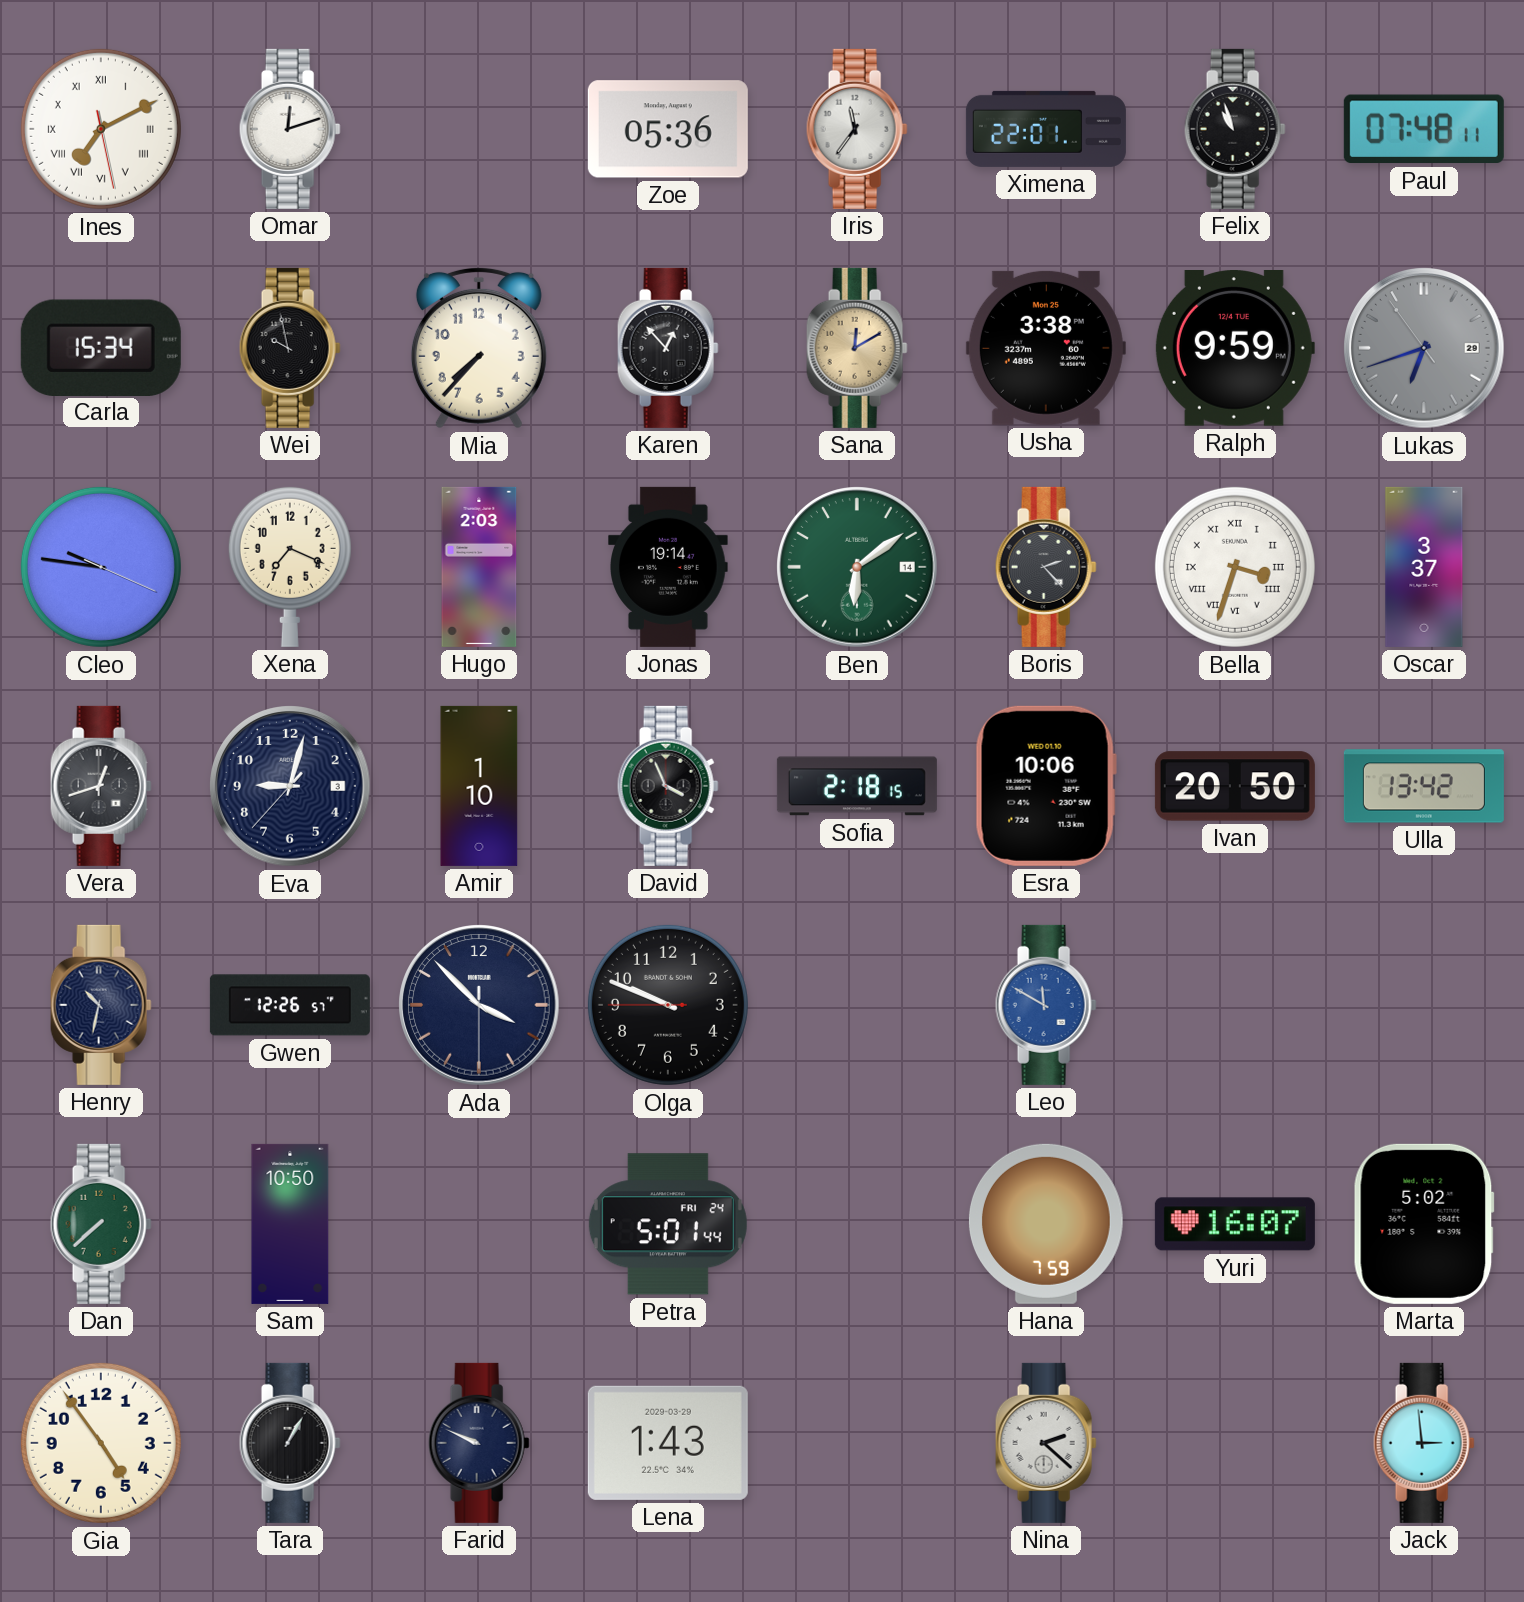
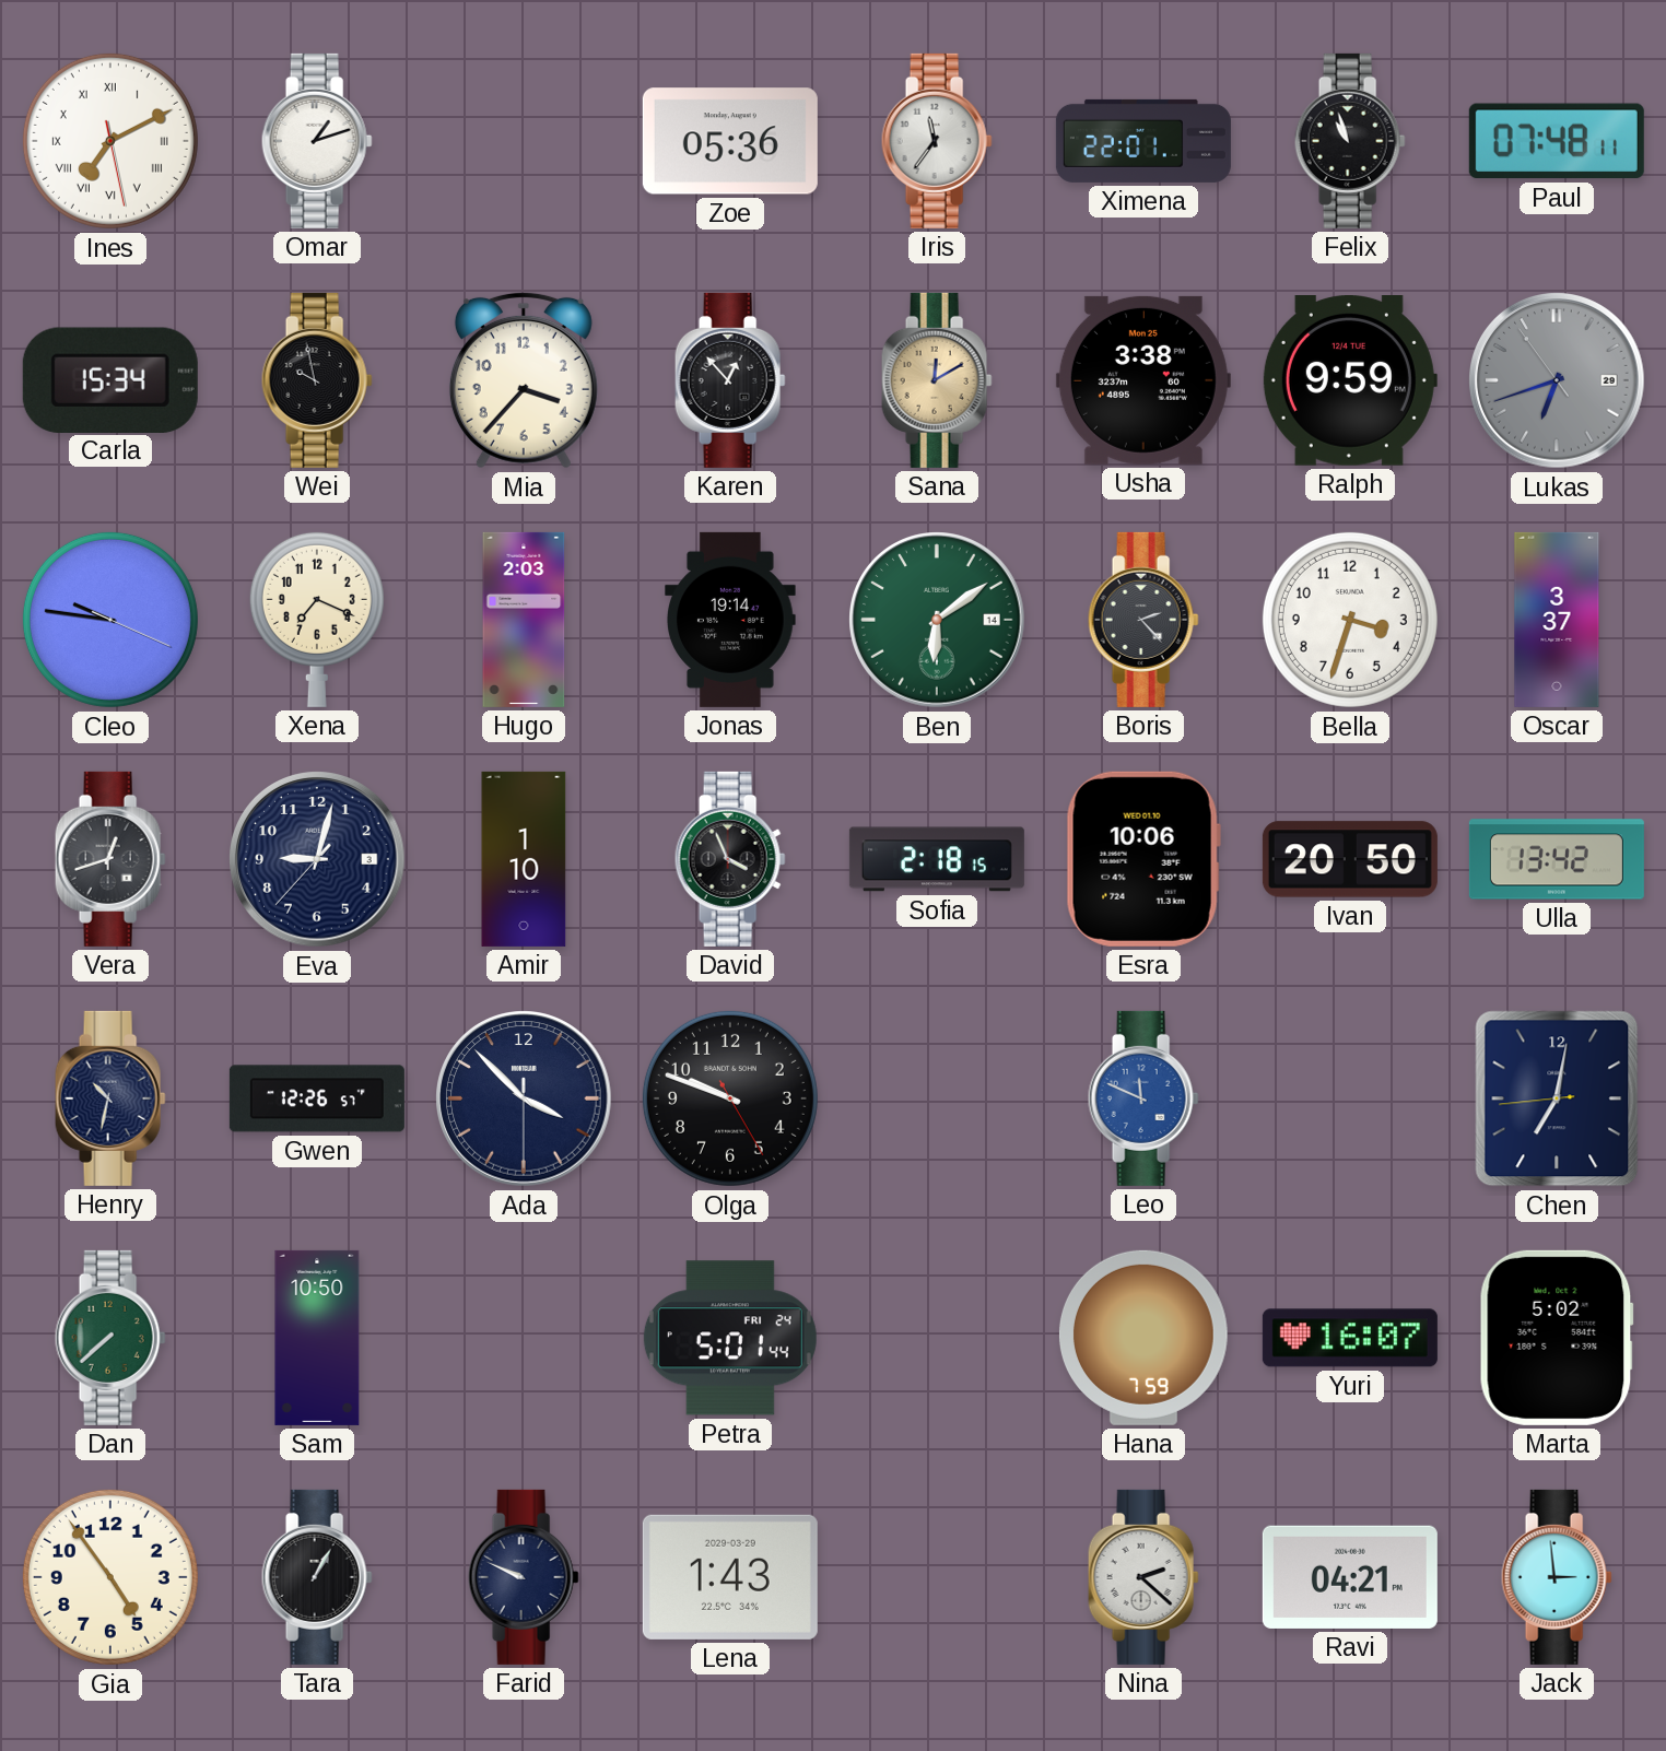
Omar: 12:12 -> 1:12 (317, 141)
Mia: 7:37 -> 3:37 (524, 380)
Bella numerals: Roman -> Arabic (1350, 620)
Olga: 9:48:45 -> 9:48:25 (730, 1098)
Leo: 11:50 -> 11:49 (1143, 1098)
Chen: none -> 7:01 (1557, 1098)
Ravi: none -> 04:21 (1350, 1577)
